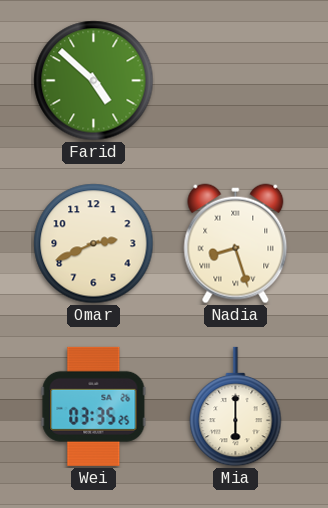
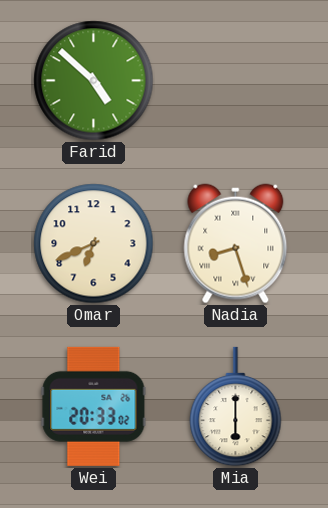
Omar: 2:41 -> 6:41 (94, 244)
Wei: 03:35 -> 20:33 (94, 406)
